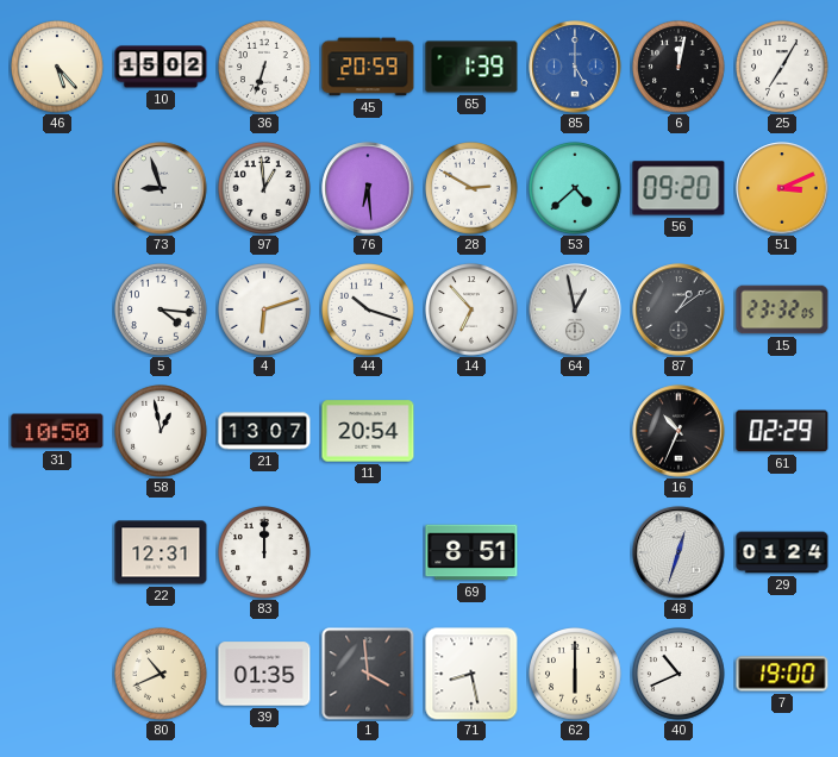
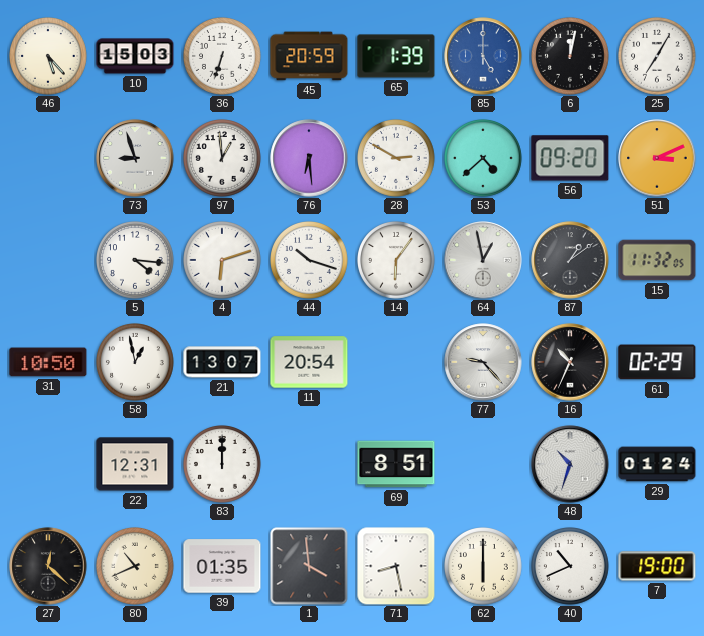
10: 15:02 -> 15:03 (135, 56)
14: 6:53 -> 6:06 (397, 261)
15: 23:32 -> 11:32 (657, 260)
77: none -> 9:23 (483, 362)
48: 12:33 -> 10:33 (570, 464)
27: none -> 12:22 (48, 566)
